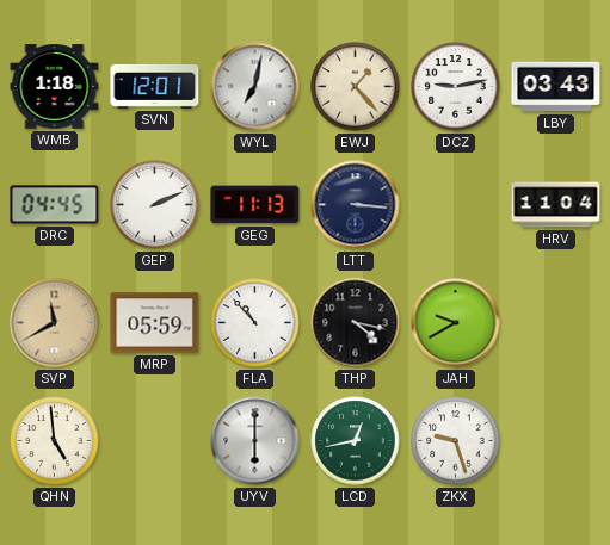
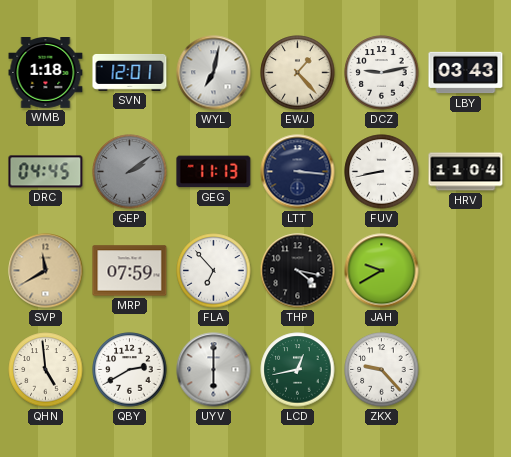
GEP: 2:11 -> 2:09 (130, 172)
GEP dial: white -> grey (130, 172)
FUV: none -> 8:43 (382, 172)
MRP: 05:59 -> 07:59 (130, 271)
FLA: 10:53 -> 6:53 (214, 271)
QBY: none -> 2:40 (130, 370)
ZKX: 9:27 -> 9:23 (382, 370)
